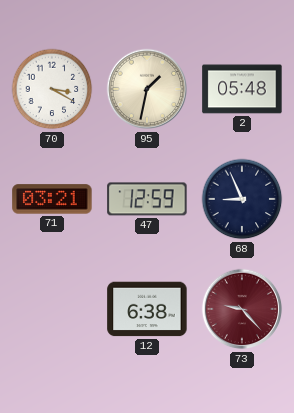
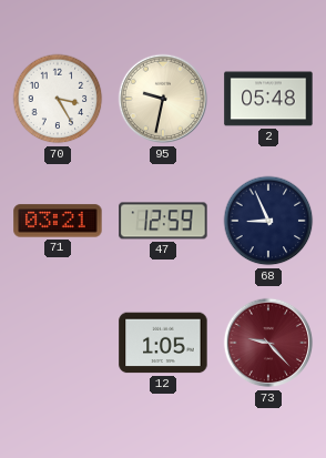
70: 3:20 -> 3:25 (58, 99)
95: 1:32 -> 9:32 (163, 99)
12: 6:38 -> 1:05 (163, 343)
